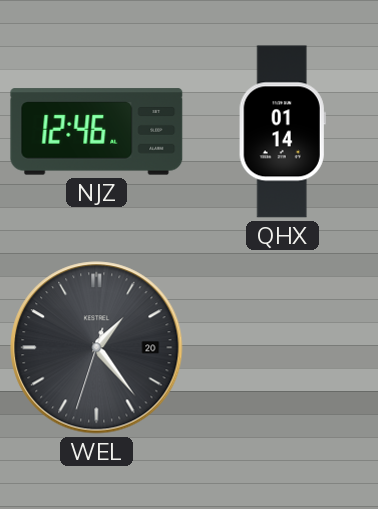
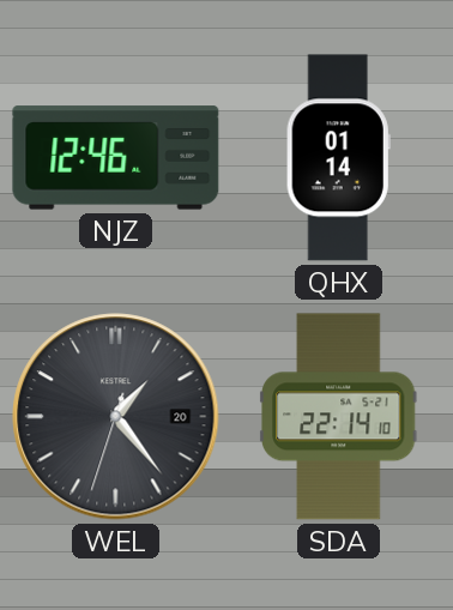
SDA: none -> 22:14 (339, 417)
